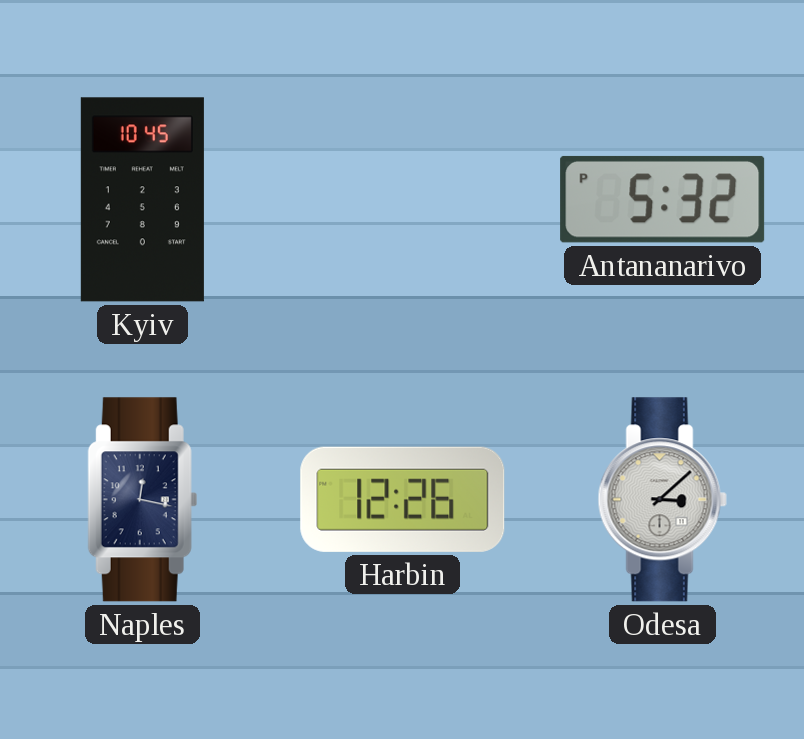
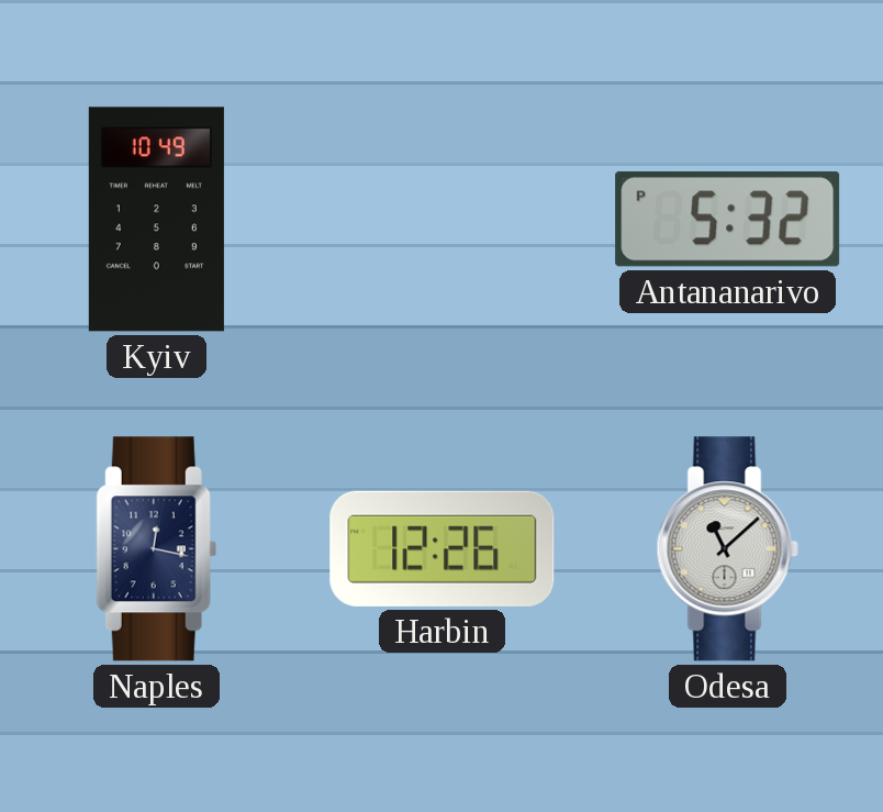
Kyiv: 10:45 -> 10:49 (156, 220)
Odesa: 3:08 -> 11:08 (727, 549)
